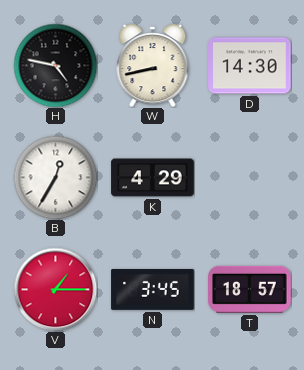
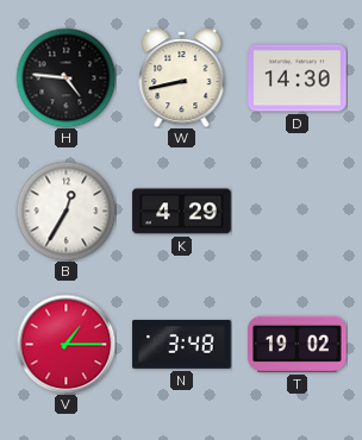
H: 4:47 -> 4:46 (65, 77)
N: 3:45 -> 3:48 (182, 345)
T: 18:57 -> 19:02 (298, 344)
